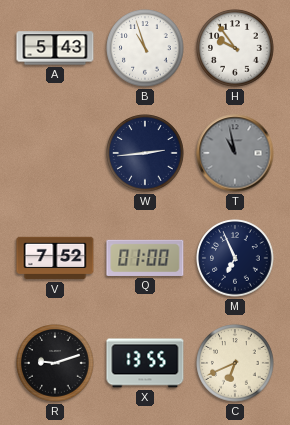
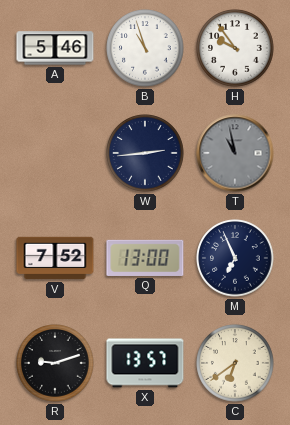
A: 5:43 -> 5:46 (55, 48)
Q: 01:00 -> 13:00 (145, 258)
X: 13:55 -> 13:57 (145, 363)
C: 6:41 -> 6:39 (235, 363)
